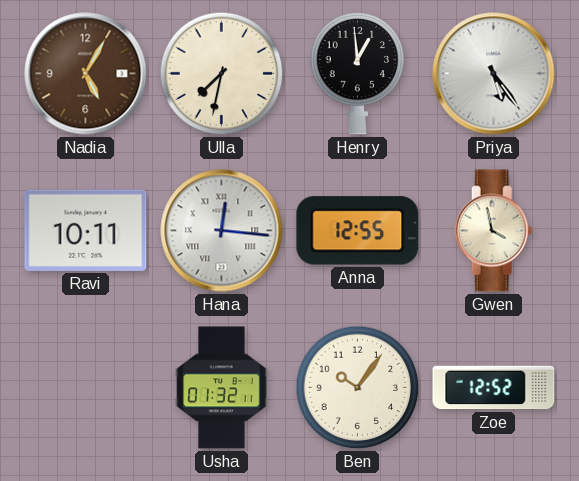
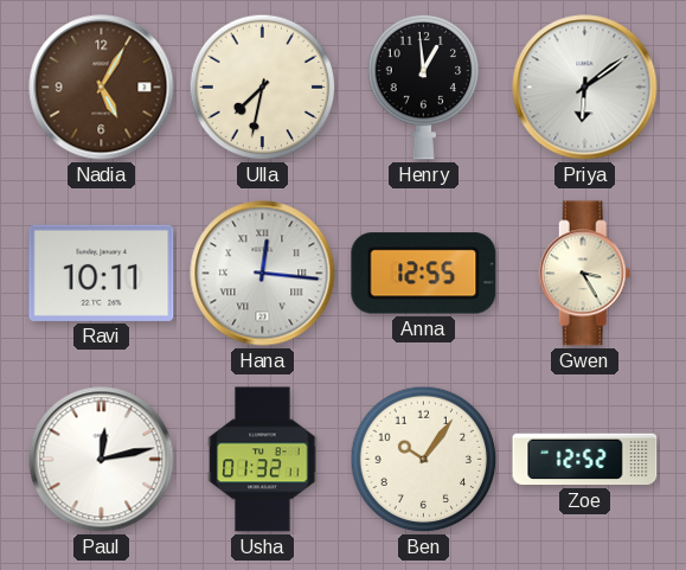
Priya: 5:24 -> 6:09 (585, 88)
Gwen: 3:58 -> 3:25 (585, 274)
Paul: none -> 12:13 (102, 460)
